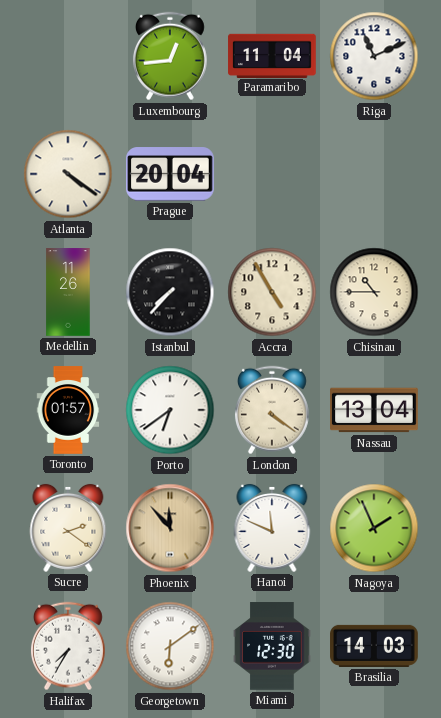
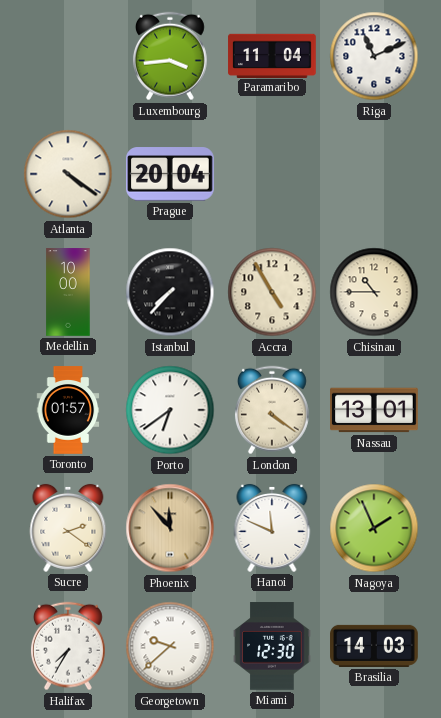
Luxembourg: 12:44 -> 3:44 (170, 56)
Medellin: 11:26 -> 10:00 (68, 292)
Nassau: 13:04 -> 13:01 (374, 410)
Georgetown: 6:09 -> 9:38 (170, 646)
